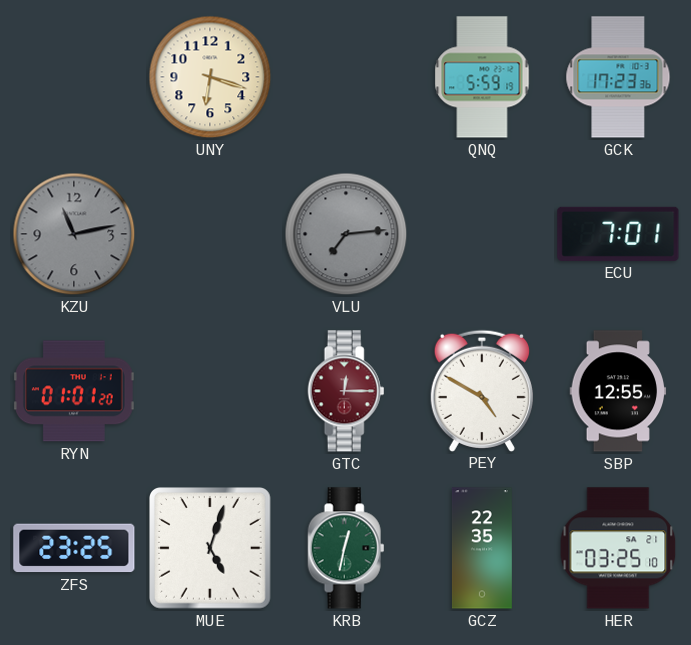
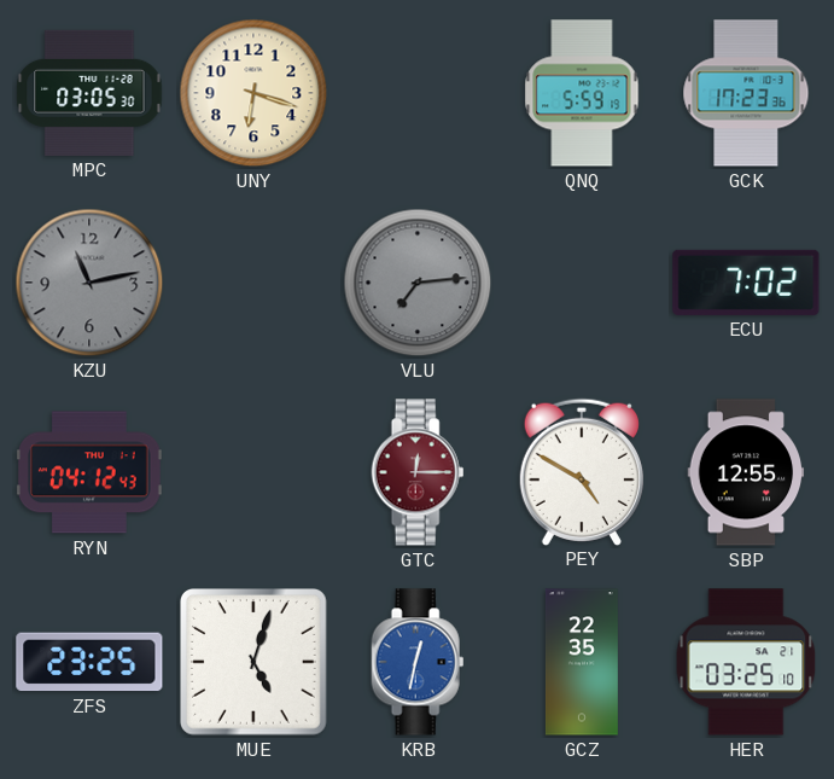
MPC: none -> 03:05 (89, 93)
ECU: 7:01 -> 7:02 (746, 283)
RYN: 01:01 -> 04:12 (89, 472)
KRB dial: green -> blue (418, 662)
